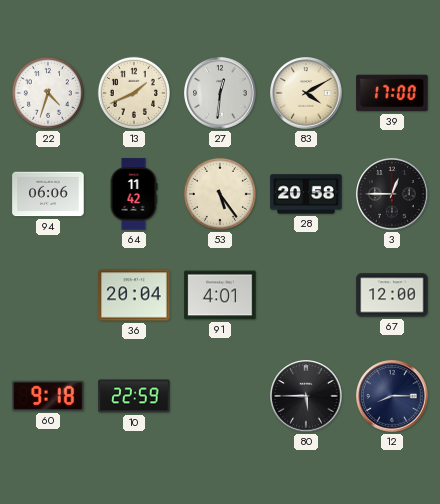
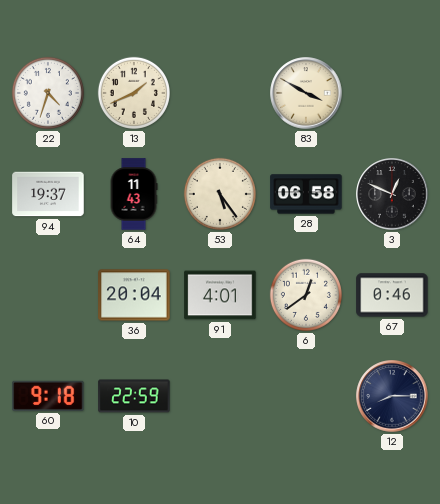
27: 12:31 -> none (220, 93)
83: 4:10 -> 3:50 (306, 93)
39: 17:00 -> none (392, 93)
94: 06:06 -> 19:37 (48, 194)
64: 11:42 -> 11:43 (134, 194)
28: 20:58 -> 06:58 (306, 194)
3: 12:45 -> 12:49 (392, 194)
6: none -> 12:39 (306, 295)
67: 12:00 -> 0:46 (392, 295)
80: 5:45 -> none (306, 396)
